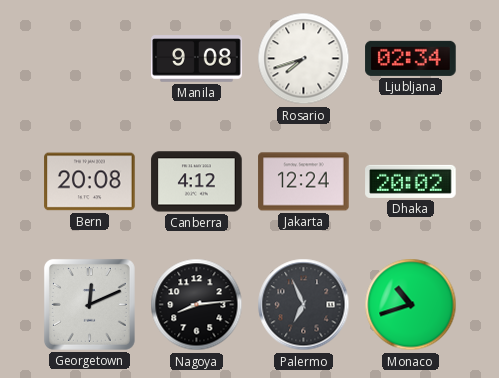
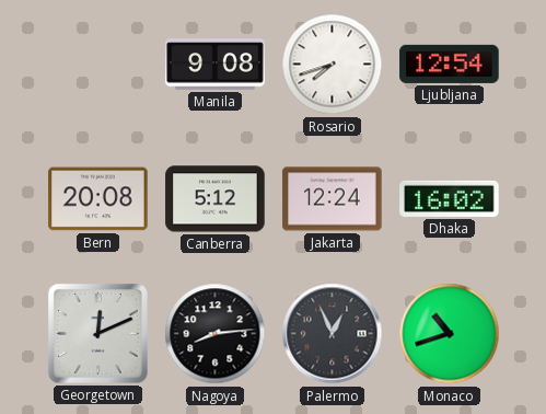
Ljubljana: 02:34 -> 12:54 (450, 64)
Canberra: 4:12 -> 5:12 (216, 199)
Dhaka: 20:02 -> 16:02 (450, 198)
Palermo: 6:56 -> 12:56 (333, 334)
